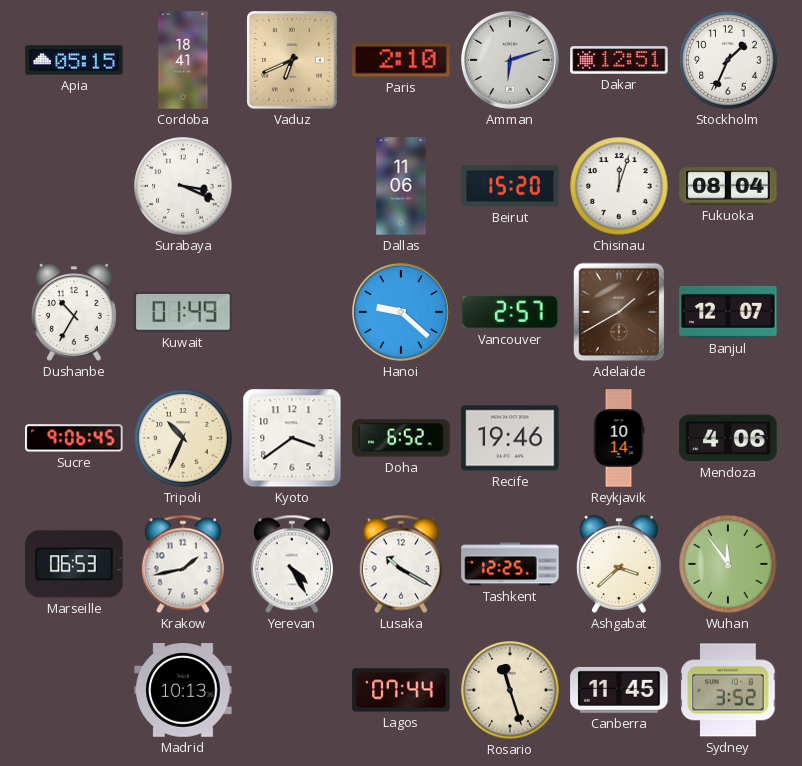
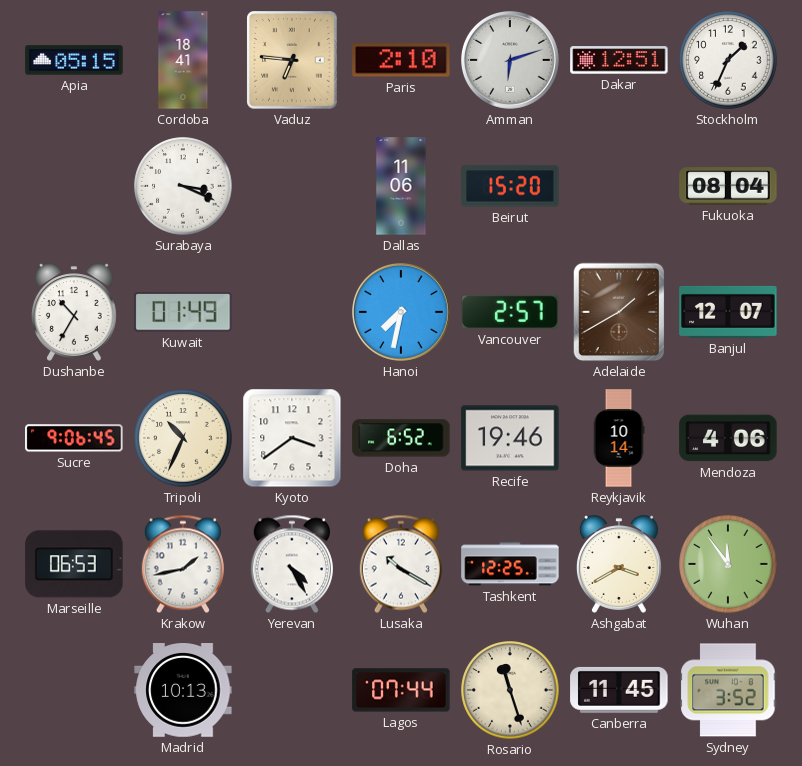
Vaduz: 6:41 -> 6:46 (292, 60)
Chisinau: 12:03 -> none (619, 186)
Hanoi: 9:22 -> 7:32 (402, 313)
Ashgabat: 3:38 -> 3:40 (619, 564)
